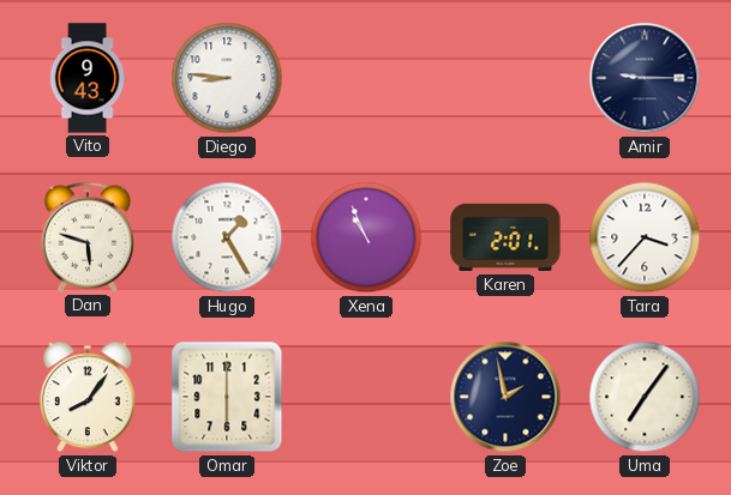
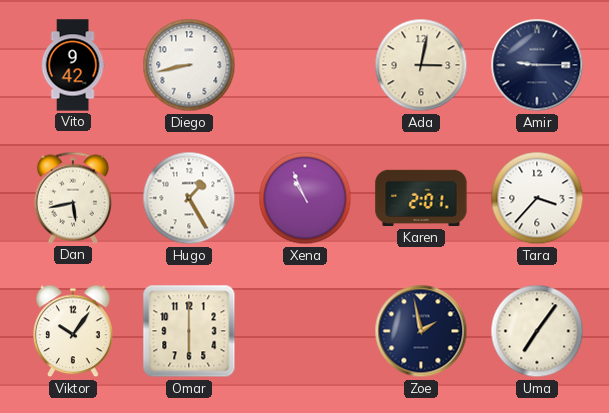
Vito: 9:43 -> 9:42 (73, 65)
Diego: 8:46 -> 8:43 (189, 65)
Ada: none -> 3:02 (421, 65)
Dan: 5:48 -> 5:43 (72, 198)
Viktor: 8:06 -> 10:06 (74, 331)
